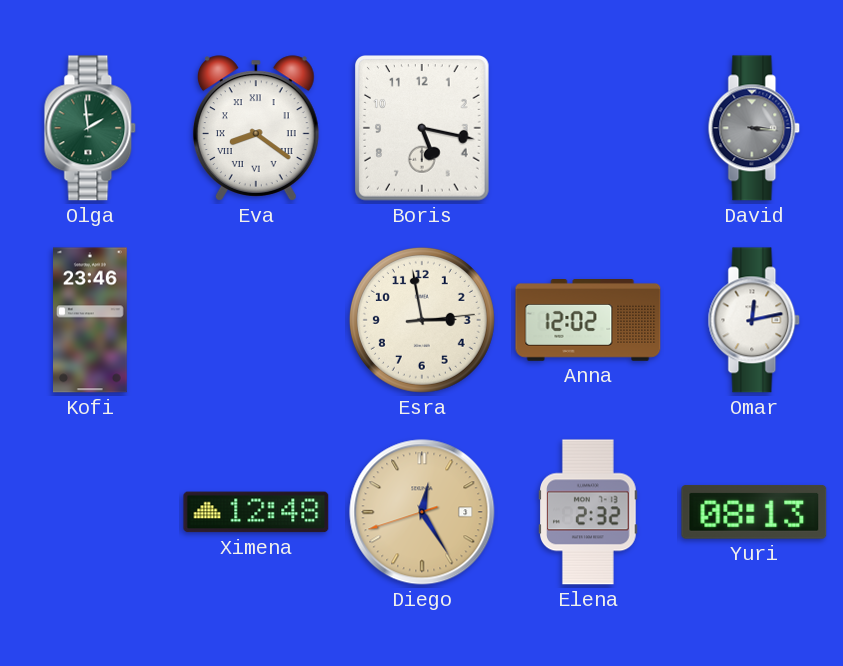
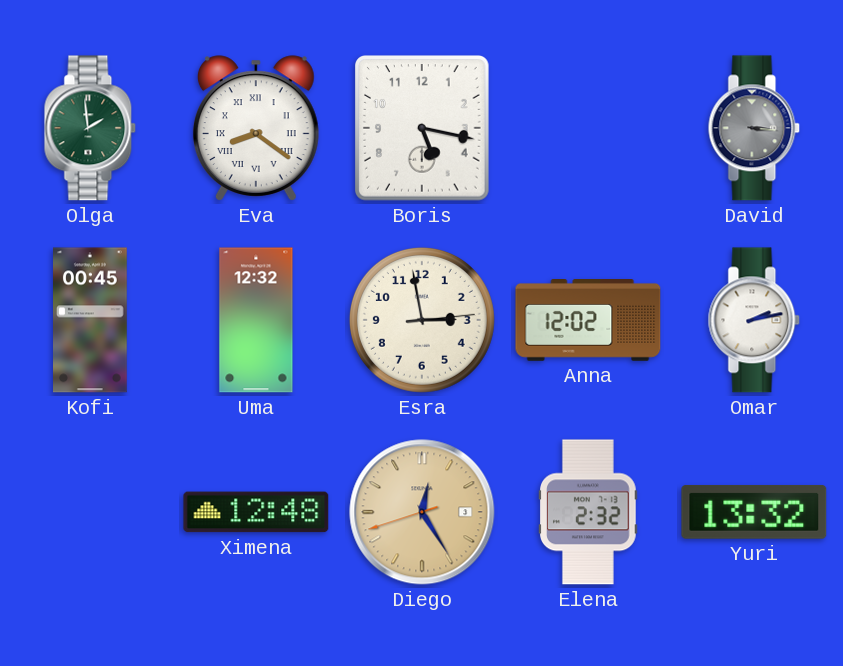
Kofi: 23:46 -> 00:45 (91, 320)
Uma: none -> 12:32 (256, 320)
Omar: 12:13 -> 2:13 (754, 320)
Yuri: 08:13 -> 13:32 (754, 512)
